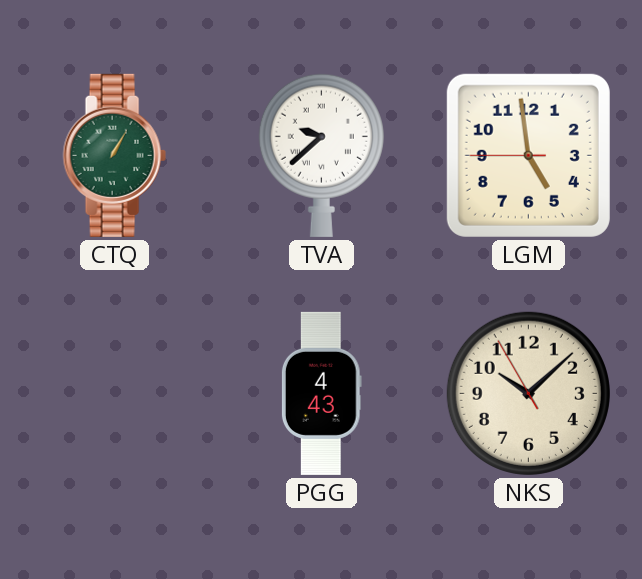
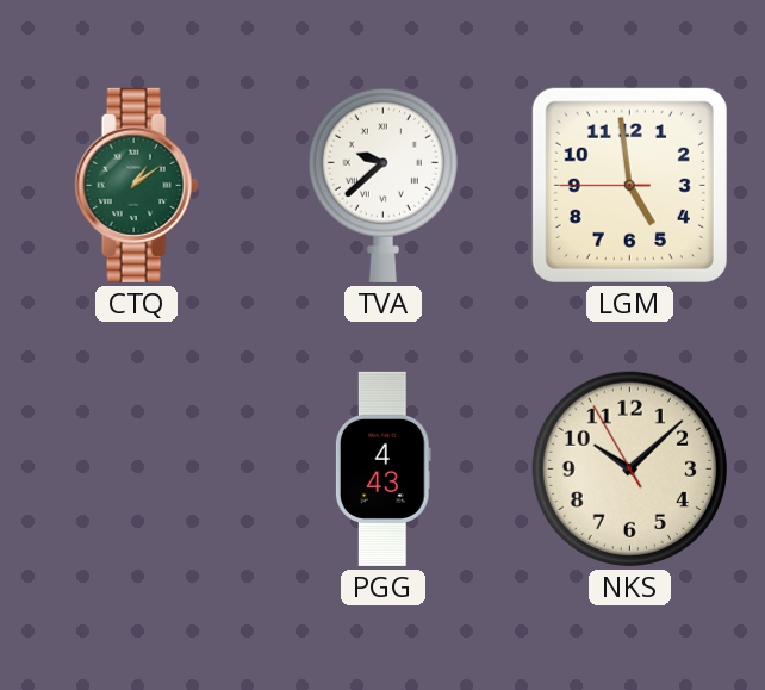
CTQ: 1:05 -> 1:09 (136, 185)
